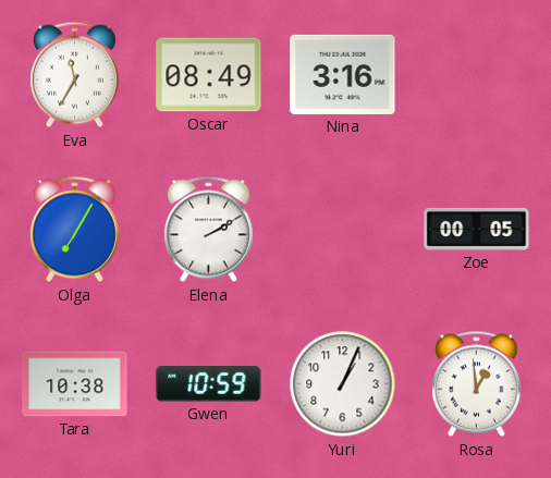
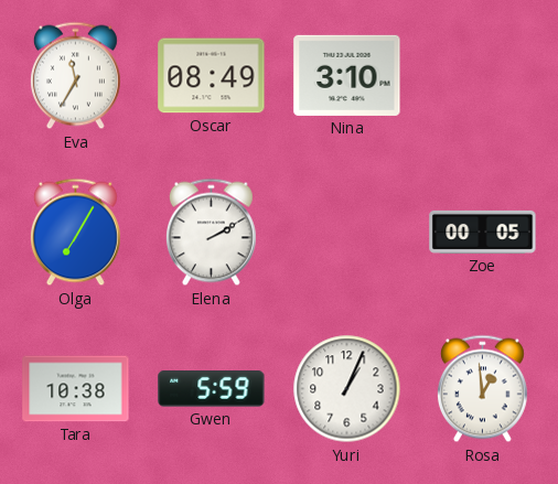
Nina: 3:16 -> 3:10 (347, 75)
Gwen: 10:59 -> 5:59 (212, 389)
